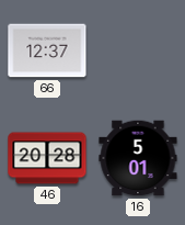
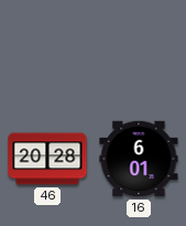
66: 12:37 -> none (47, 50)
16: 5:01 -> 6:01 (139, 159)
